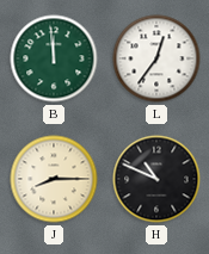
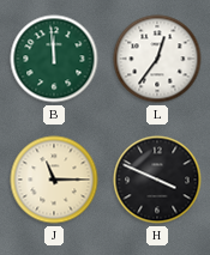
J: 8:15 -> 11:15 (54, 180)
H: 10:49 -> 3:49 (157, 180)
